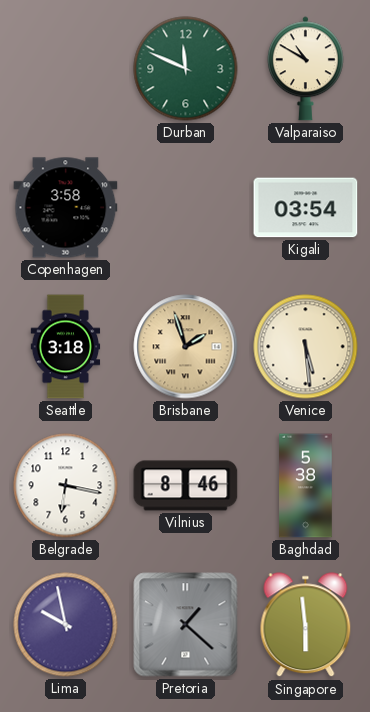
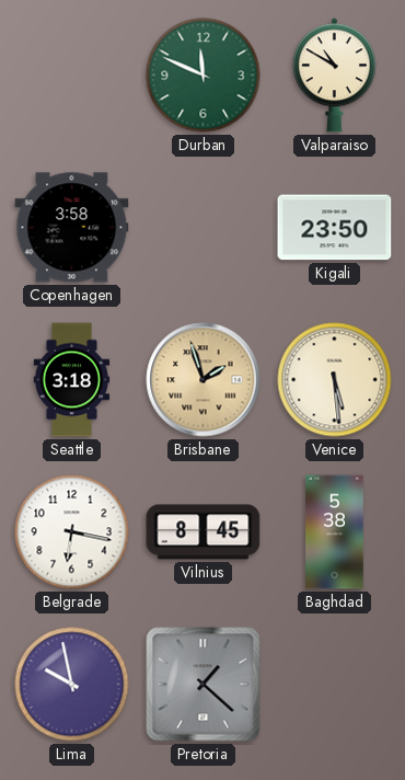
Kigali: 03:54 -> 23:50 (335, 228)
Vilnius: 8:46 -> 8:45 (204, 532)
Singapore: 5:59 -> none (306, 625)
